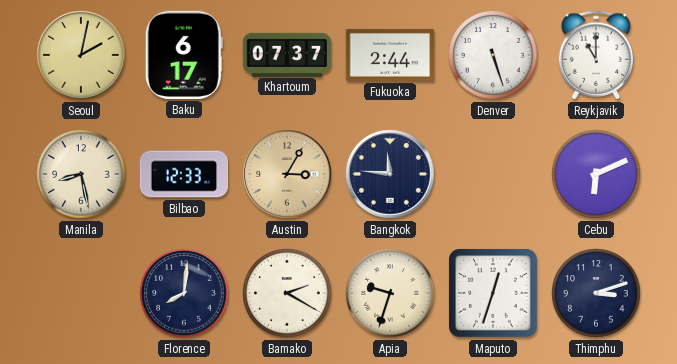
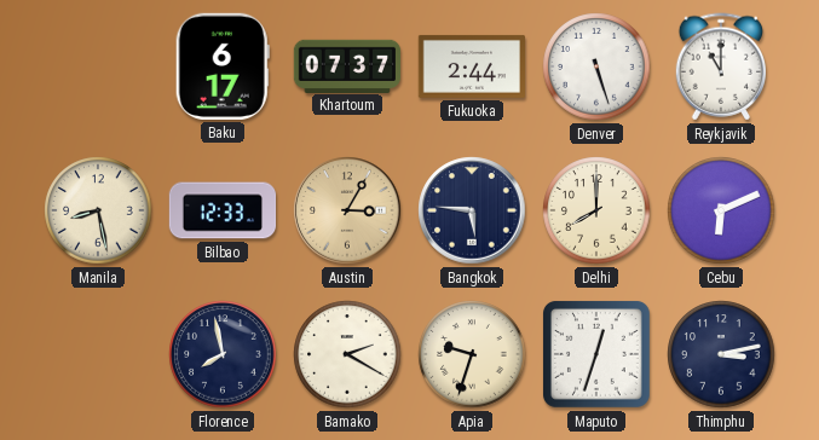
Seoul: 2:02 -> none (81, 55)
Bangkok: 11:46 -> 5:46 (472, 210)
Delhi: none -> 8:00 (596, 210)
Florence: 8:01 -> 7:58 (223, 354)
Thimphu: 3:12 -> 3:13 (721, 354)
